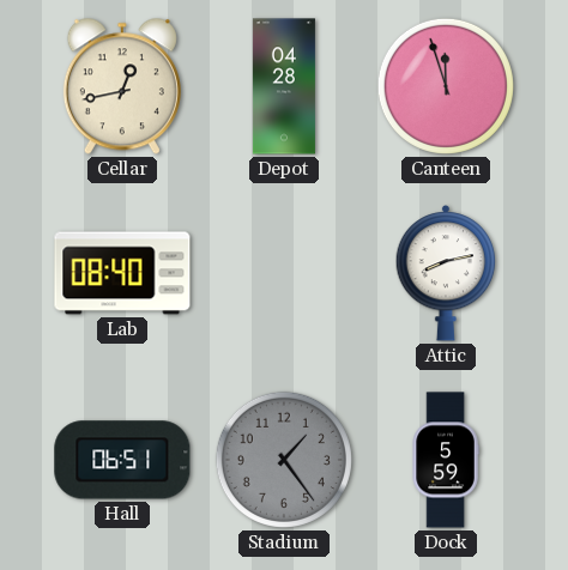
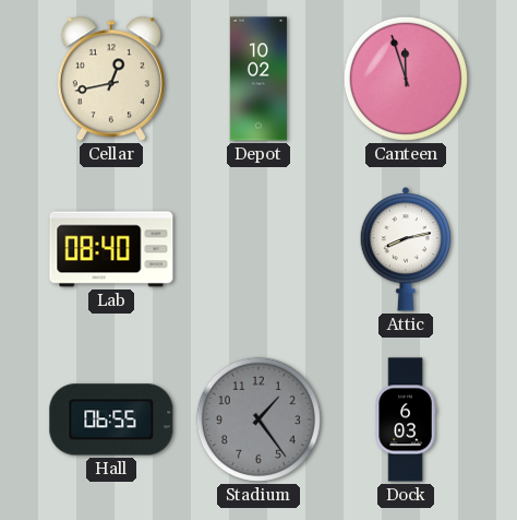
Depot: 04:28 -> 10:02 (258, 79)
Hall: 06:51 -> 06:55 (111, 419)
Dock: 5:59 -> 6:03 (406, 419)
